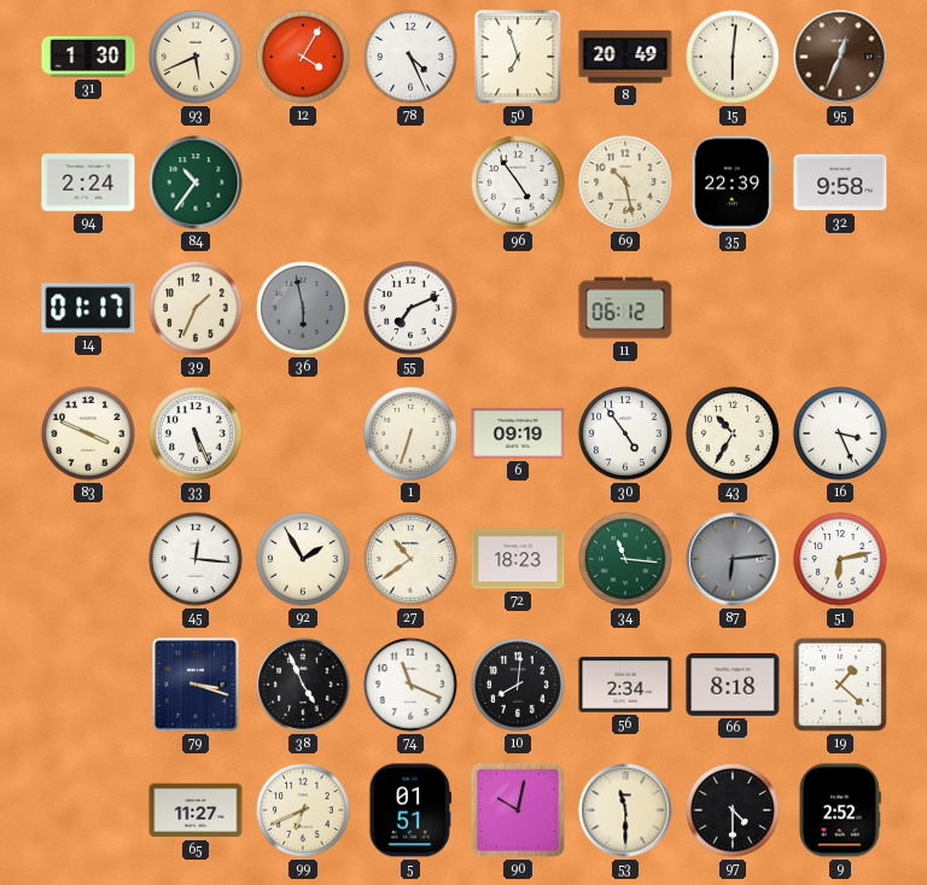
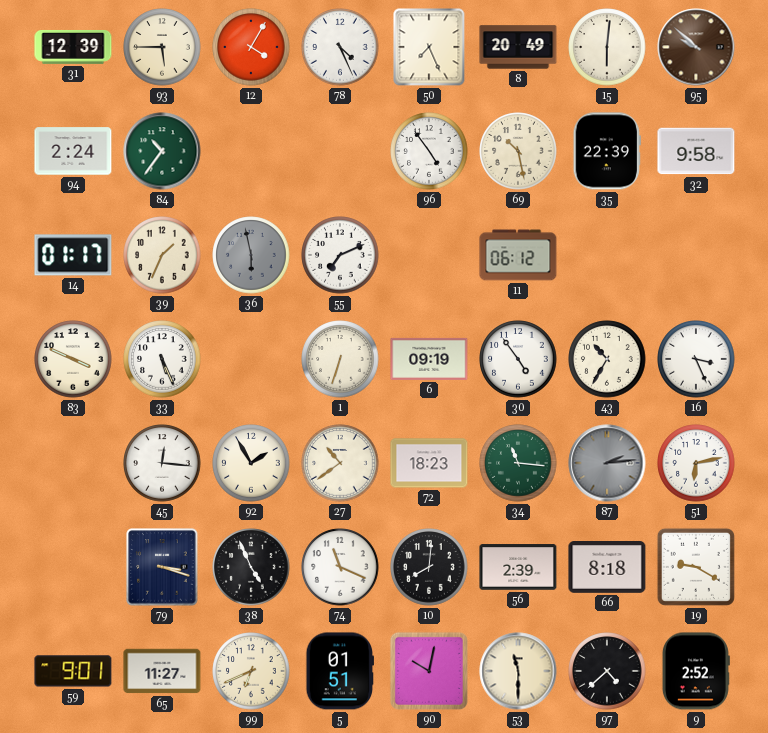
31: 1:30 -> 12:39 (73, 47)
93: 5:41 -> 5:45 (162, 47)
50: 6:57 -> 7:26 (429, 47)
95: 12:34 -> 9:52 (696, 47)
87: 6:14 -> 2:14 (607, 463)
56: 2:34 -> 2:39 (518, 567)
19: 1:22 -> 9:20 (696, 567)
59: none -> 9:01 (73, 671)
97: 4:30 -> 4:38 (607, 671)
